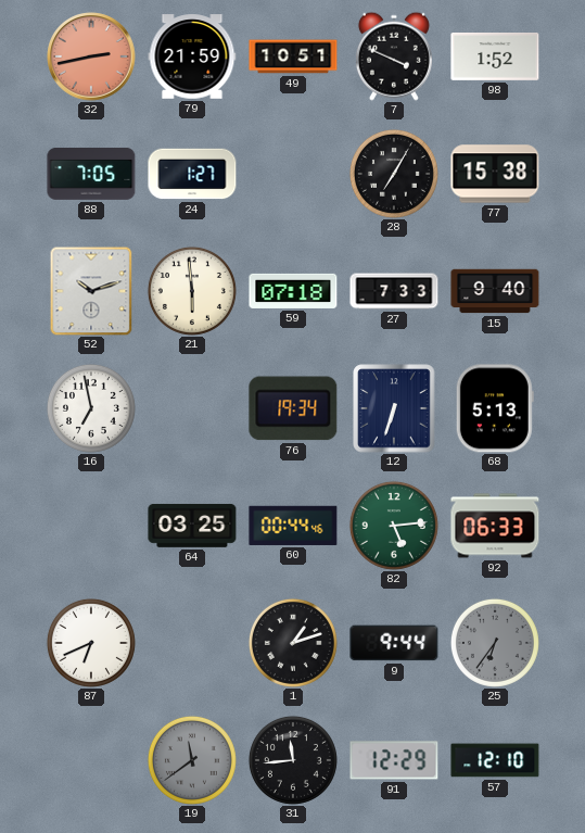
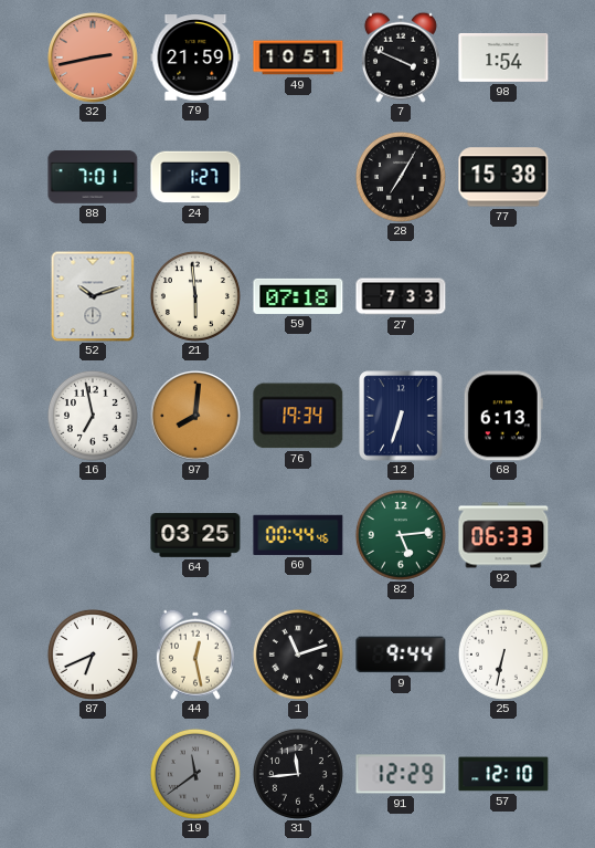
98: 1:52 -> 1:54 (503, 59)
88: 7:05 -> 7:01 (93, 177)
15: 9:40 -> none (495, 291)
97: none -> 8:01 (195, 416)
68: 5:13 -> 6:13 (503, 416)
44: none -> 12:28 (195, 655)
1: 1:12 -> 11:12 (298, 655)
25: 6:36 -> 6:32 (503, 655)
25 dial: grey -> white (503, 655)
